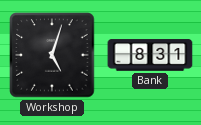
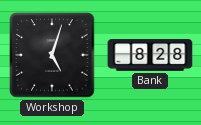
Bank: 8:31 -> 8:28 (150, 55)
